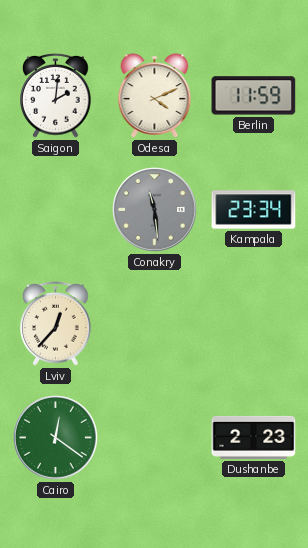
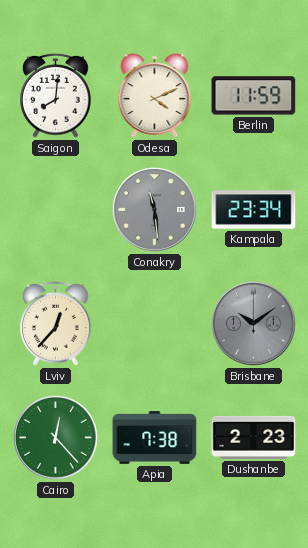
Saigon: 2:01 -> 8:01 (56, 95)
Brisbane: none -> 10:09 (254, 324)
Cairo: 12:21 -> 12:23 (56, 438)
Apia: none -> 7:38 (155, 438)
